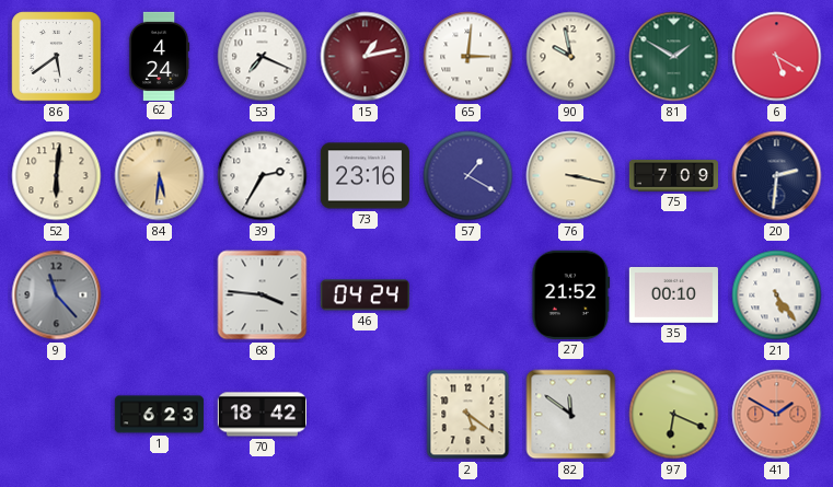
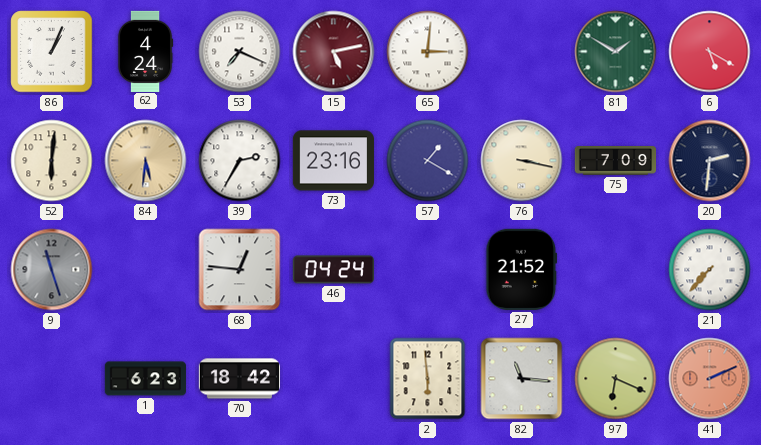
86: 5:39 -> 1:04 (52, 52)
15: 1:13 -> 5:13 (334, 52)
90: 9:58 -> none (571, 57)
9: 11:23 -> 11:27 (52, 270)
68: 3:46 -> 12:46 (240, 270)
35: 00:10 -> none (673, 294)
21: 5:24 -> 7:37 (710, 270)
2: 5:21 -> 5:59 (428, 379)
82: 11:51 -> 11:16 (522, 379)
41: 1:50 -> 2:11 (710, 379)
